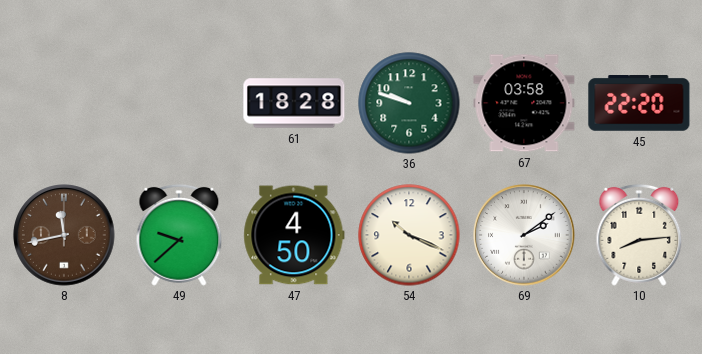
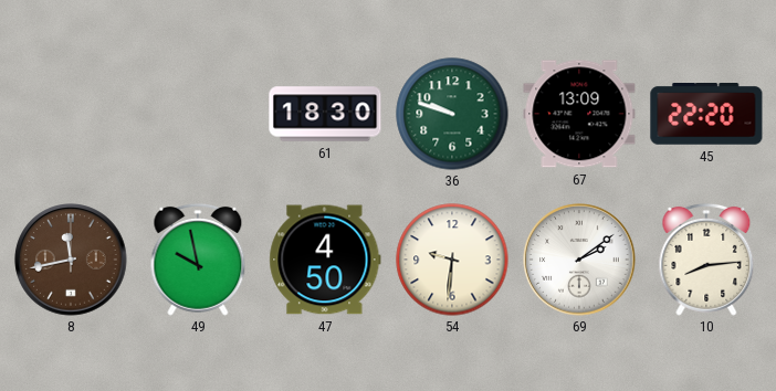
61: 18:28 -> 18:30 (325, 114)
67: 03:58 -> 13:09 (579, 114)
49: 9:38 -> 9:58 (198, 260)
54: 10:19 -> 9:31 (452, 260)
